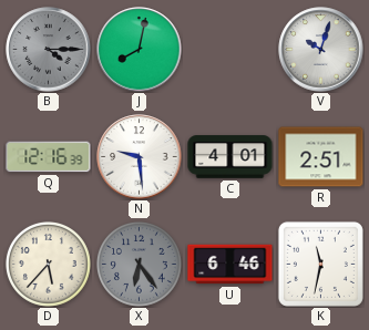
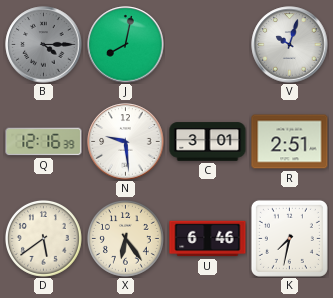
C: 4:01 -> 3:01 (208, 142)
D: 5:37 -> 5:39 (43, 238)
X dial: grey -> cream (125, 238)
K: 11:32 -> 7:32 (289, 238)
